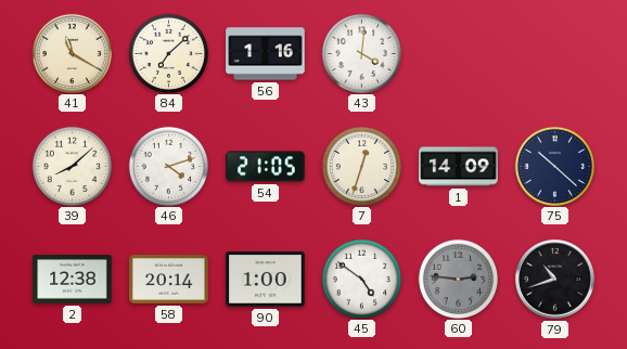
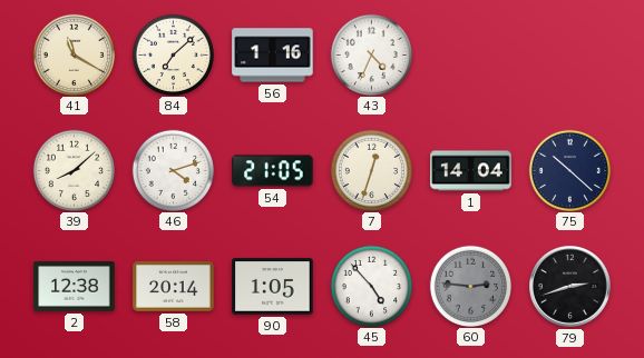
43: 4:01 -> 4:34 (371, 54)
1: 14:09 -> 14:04 (471, 171)
90: 1:00 -> 1:05 (273, 287)
45: 4:51 -> 4:53 (371, 286)
79: 10:42 -> 2:42 (570, 287)
